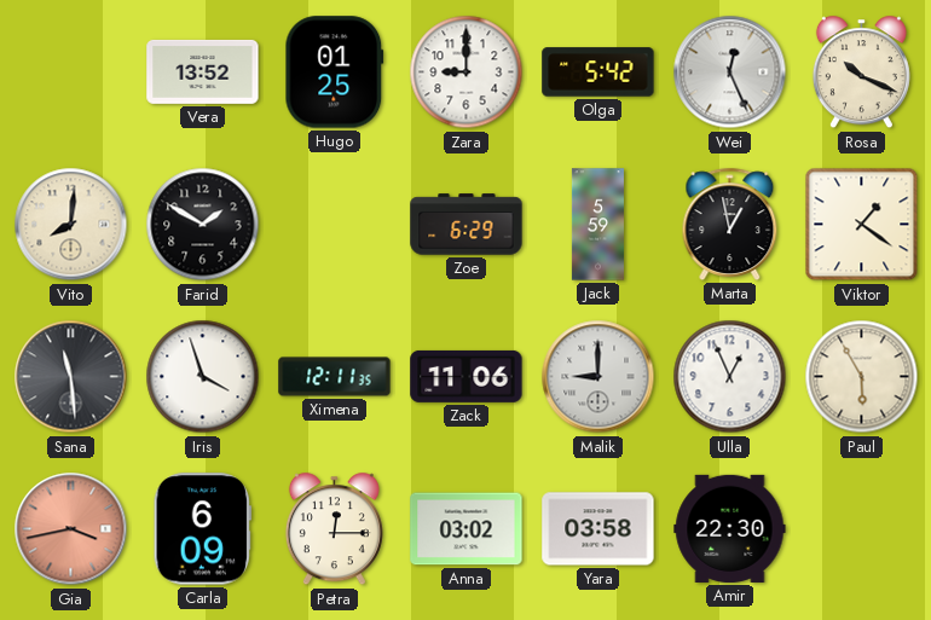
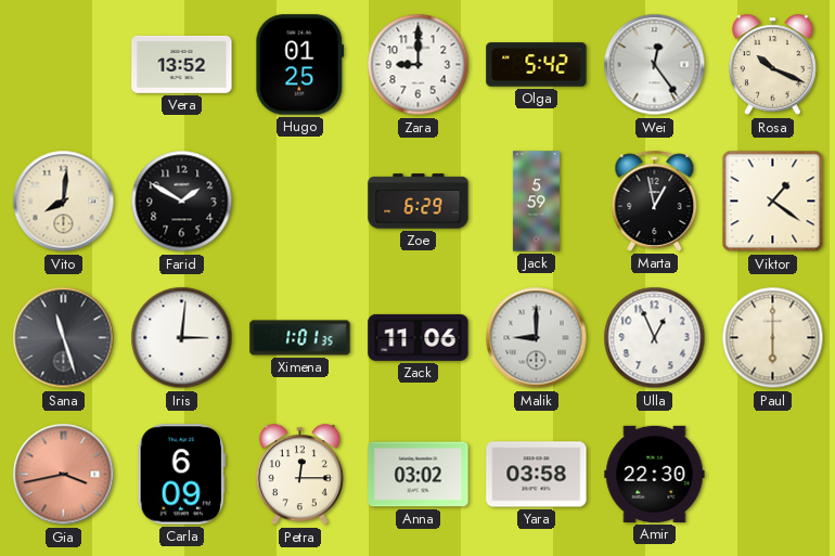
Wei: 12:26 -> 12:24 (655, 65)
Sana: 11:29 -> 11:27 (64, 338)
Iris: 3:57 -> 3:01 (182, 338)
Ximena: 12:11 -> 1:01 (300, 338)
Paul: 5:55 -> 6:00 (773, 338)
